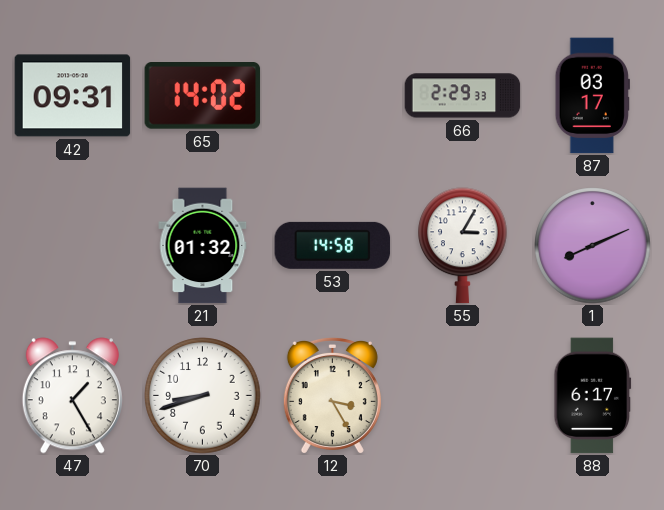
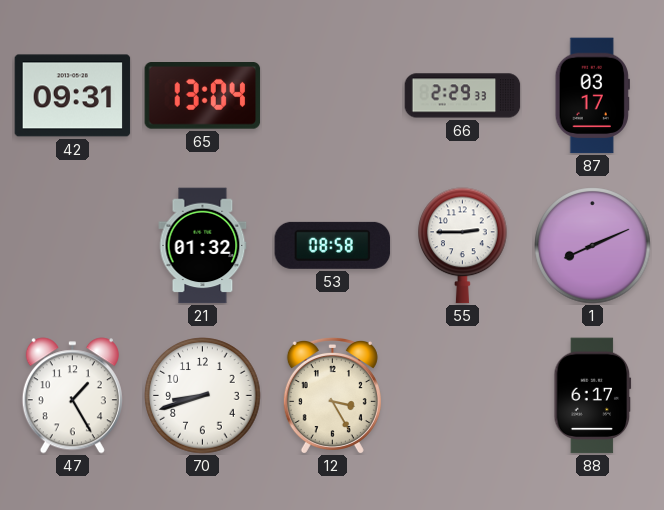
65: 14:02 -> 13:04 (203, 96)
53: 14:58 -> 08:58 (333, 245)
55: 3:05 -> 2:45 (463, 246)
